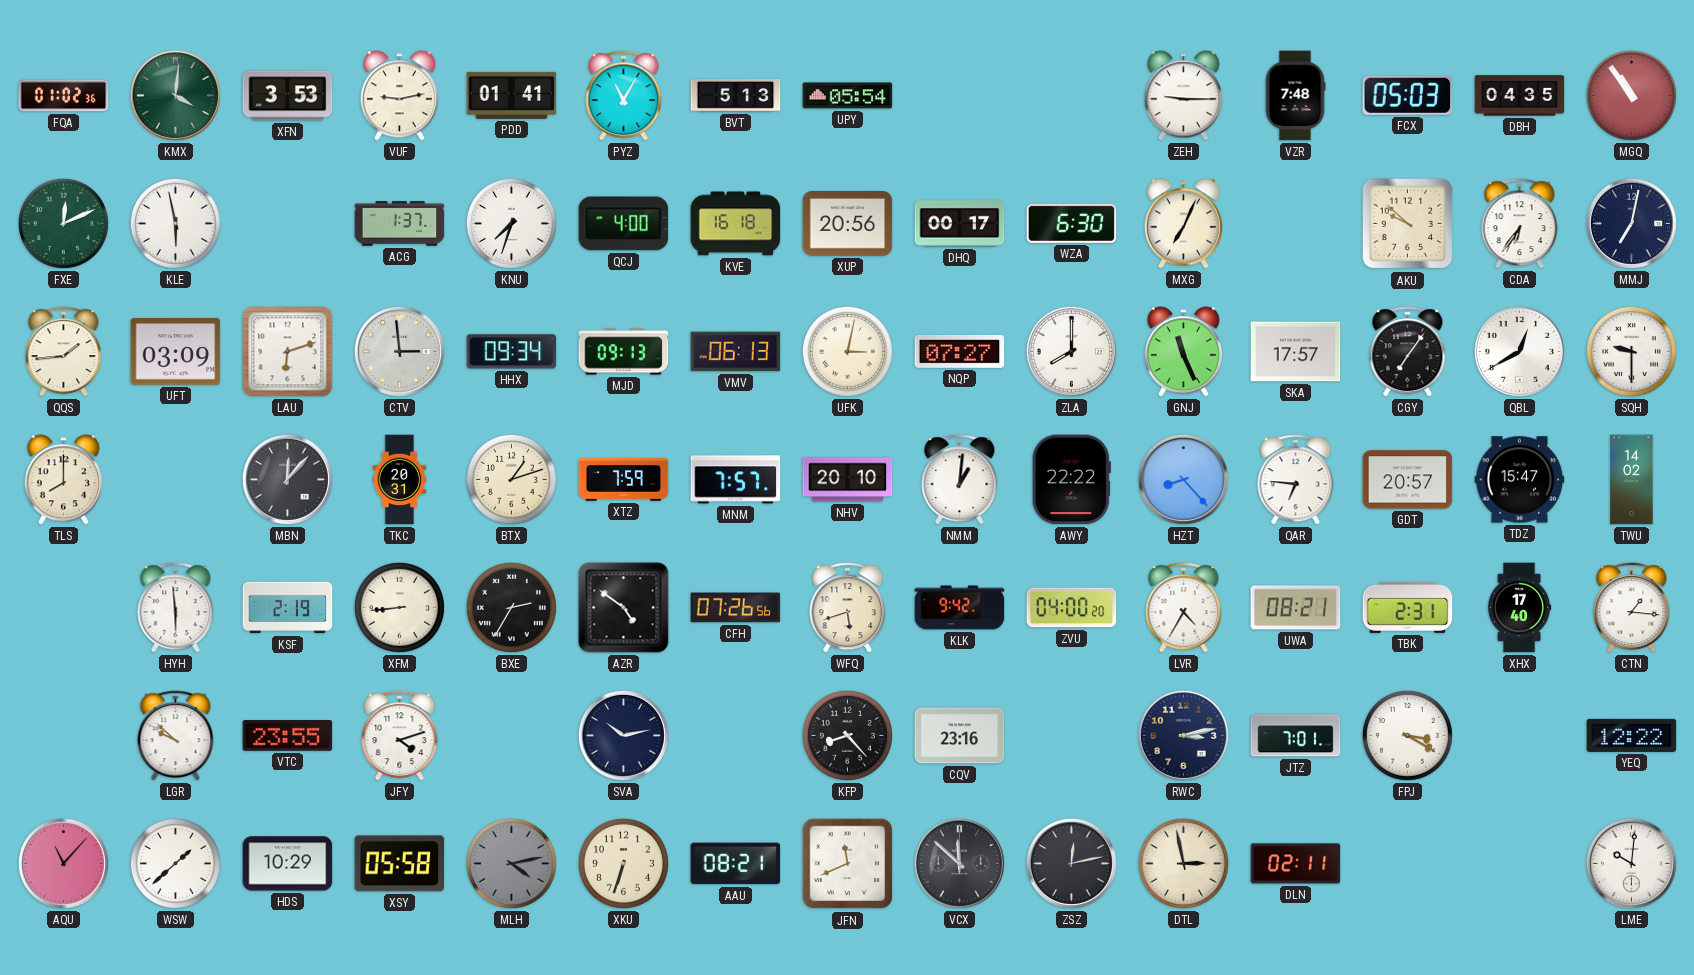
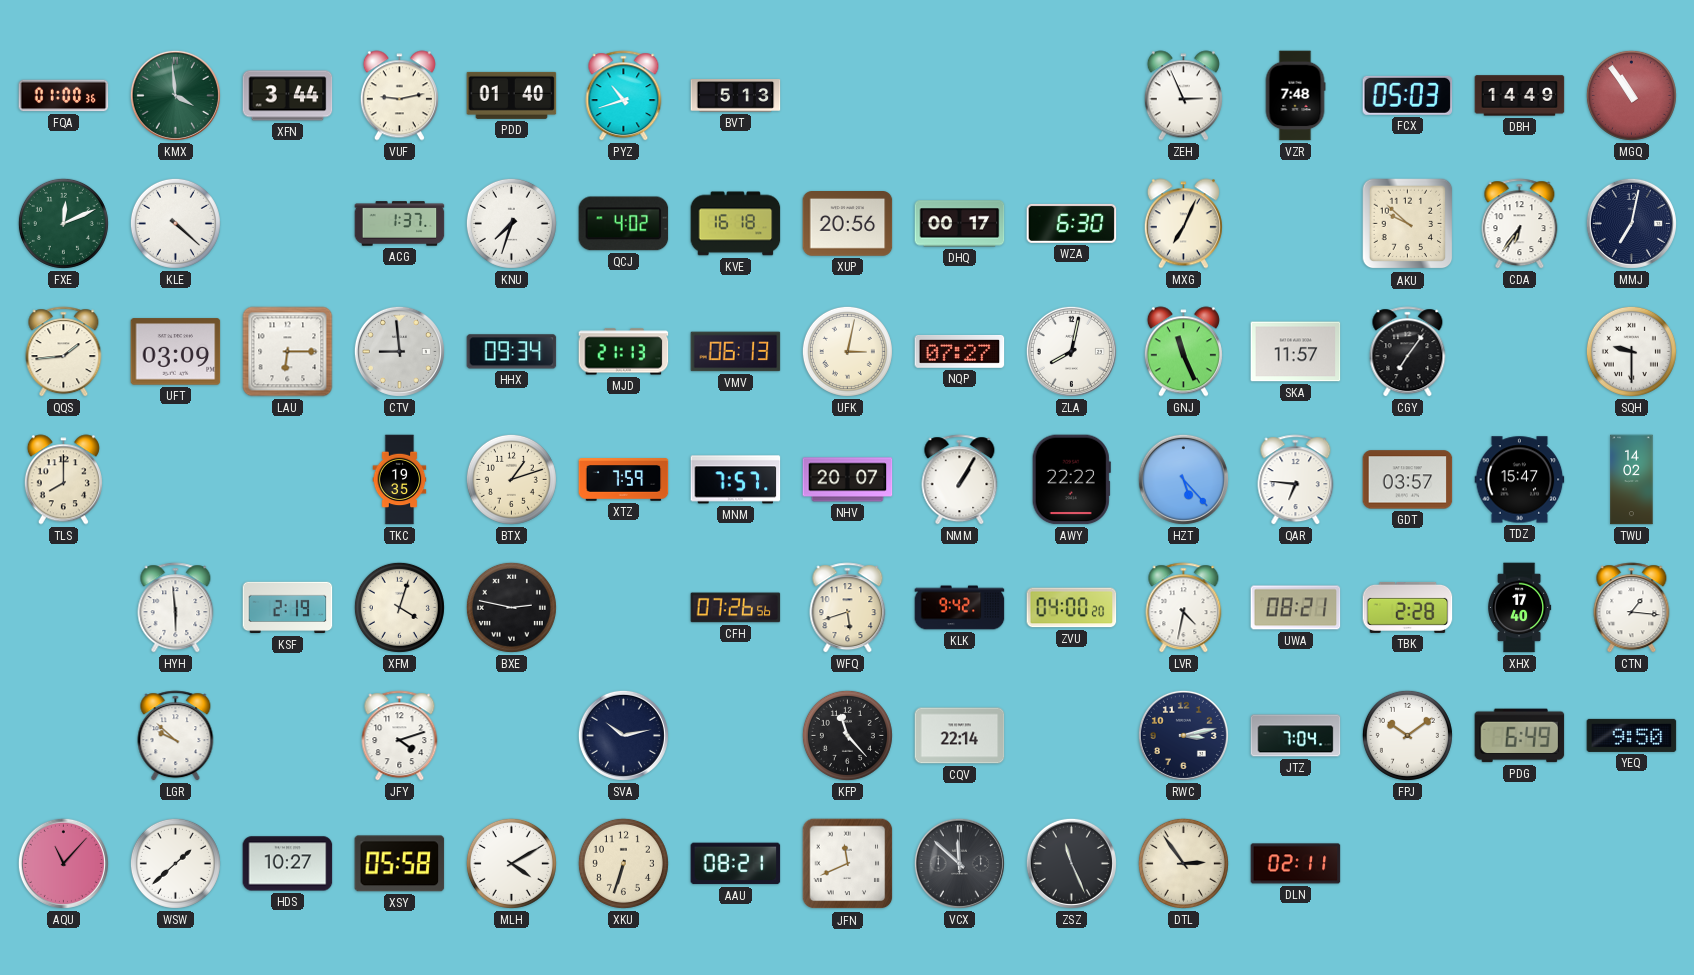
FQA: 01:02 -> 01:00 (64, 96)
KMX: 4:01 -> 3:59 (175, 95)
XFN: 3:53 -> 3:44 (288, 96)
PDD: 01:41 -> 01:40 (512, 95)
PYZ: 11:05 -> 10:42 (624, 96)
UPY: 05:54 -> none (848, 96)
ZEH: 9:15 -> 2:56 (1183, 96)
DBH: 04:35 -> 14:49 (1520, 96)
KLE: 5:58 -> 4:22 (175, 223)
QCJ: 4:00 -> 4:02 (624, 224)
LAU: 6:12 -> 6:15 (288, 352)
CTV: 2:59 -> 8:59 (399, 351)
MJD: 09:13 -> 21:13 (624, 352)
ZLA: 8:00 -> 8:02 (1071, 351)
SKA: 17:57 -> 11:57 (1296, 352)
QBL: 12:40 -> none (1519, 351)
MBN: 12:07 -> none (287, 479)
TKC: 20:31 -> 19:35 (400, 480)
NHV: 20:10 -> 20:07 (848, 480)
NMM: 1:01 -> 1:05 (960, 480)
HZT: 8:23 -> 5:23 (1183, 479)
GDT: 20:57 -> 03:57 (1408, 480)
XFM: 8:44 -> 4:03 (399, 607)
BXE: 2:35 -> 2:47 (511, 607)
AZR: 4:51 -> none (624, 608)
LVR: 4:35 -> 4:32 (1184, 608)
TBK: 2:31 -> 2:28 (1408, 607)
VTC: 23:55 -> none (288, 736)
KFP: 8:23 -> 11:23 (847, 735)
CQV: 23:16 -> 22:14 (960, 736)
JTZ: 7:01 -> 7:04 (1296, 736)
FPJ: 3:20 -> 10:09 (1407, 735)
PDG: none -> 6:49 (1520, 736)
YEQ: 12:22 -> 9:50 (1632, 735)
HDS: 10:29 -> 10:27 (288, 864)
MLH: 4:13 -> 4:10 (511, 863)
MLH dial: grey -> white (511, 863)
ZSZ: 12:13 -> 11:26 (1071, 863)
DTL: 2:58 -> 2:54 (1183, 863)
LME: 10:01 -> none (1631, 863)
